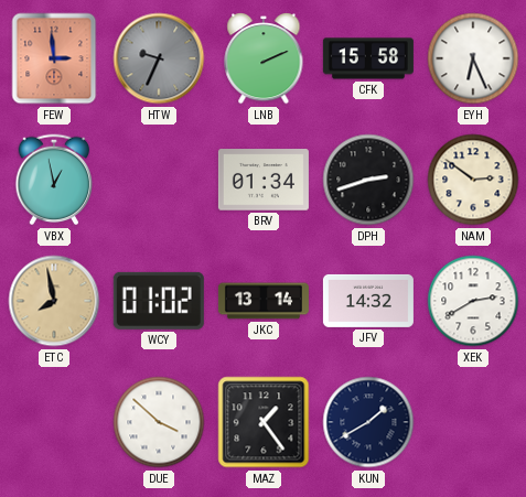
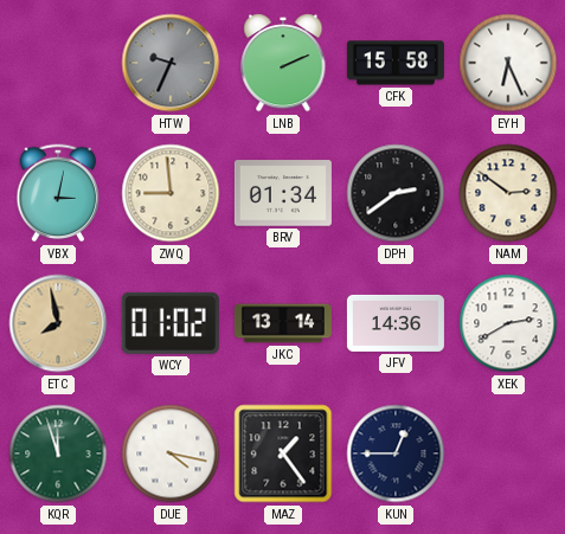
FEW: 2:59 -> none (54, 58)
VBX: 12:58 -> 3:02 (58, 193)
ZWQ: none -> 8:59 (171, 193)
DPH: 2:42 -> 2:39 (396, 193)
JFV: 14:32 -> 14:36 (396, 323)
KQR: none -> 11:57 (58, 453)
DUE: 3:52 -> 4:17 (171, 453)
KUN: 1:40 -> 12:45 (396, 453)
